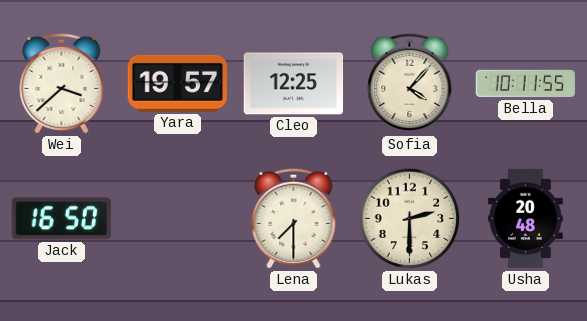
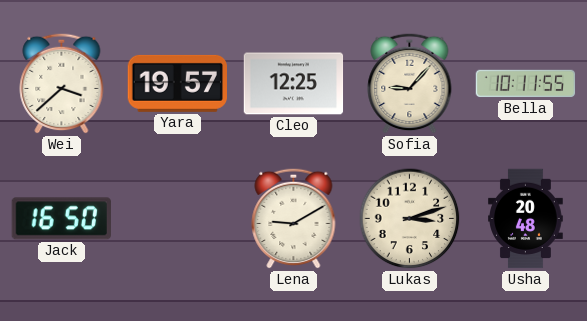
Sofia: 4:07 -> 9:07 (410, 83)
Lena: 7:30 -> 9:10 (294, 218)
Lukas: 2:30 -> 3:12 (410, 219)
